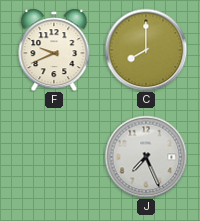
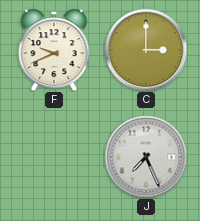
C: 8:00 -> 3:00 (146, 50)
